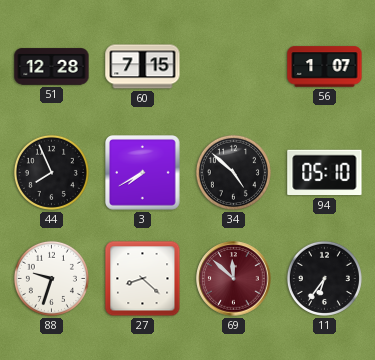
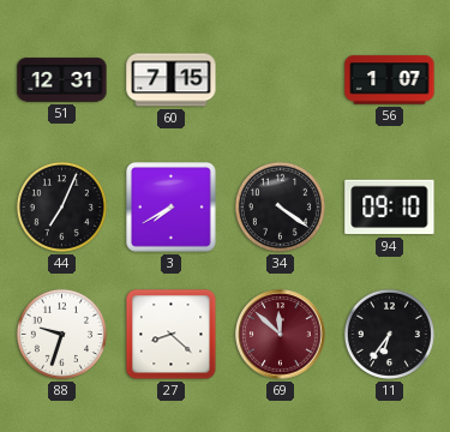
51: 12:28 -> 12:31 (62, 80)
44: 7:56 -> 7:04 (61, 206)
34: 4:52 -> 4:21 (280, 206)
94: 05:10 -> 09:10 (390, 208)
